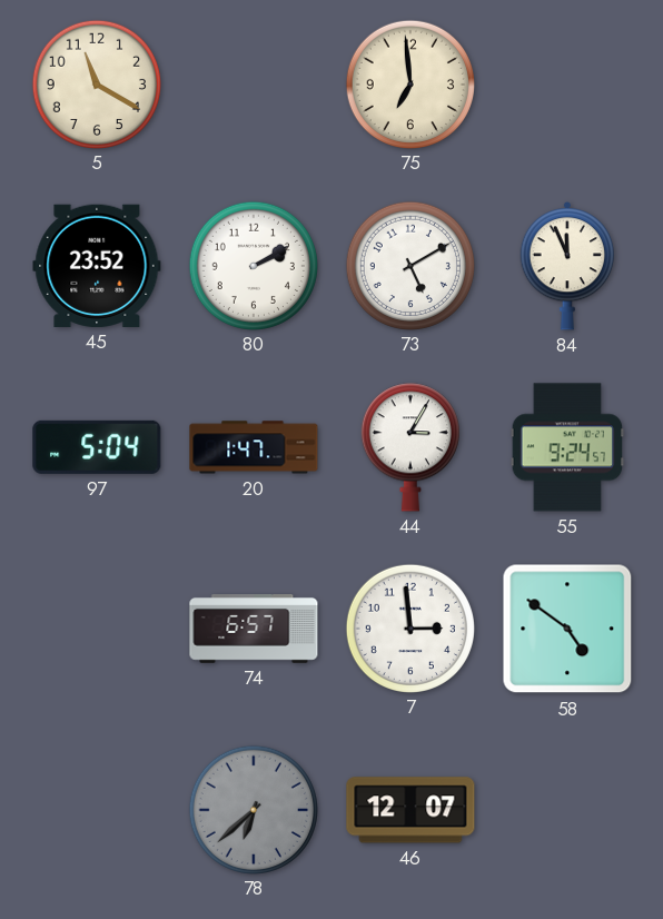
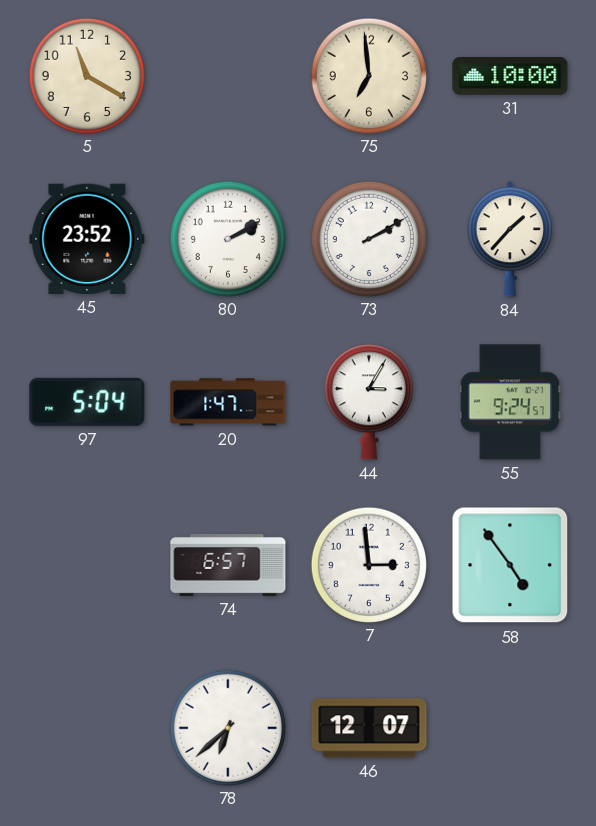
31: none -> 10:00 (510, 77)
73: 5:10 -> 2:10 (368, 238)
84: 11:56 -> 1:37 (510, 239)
58: 4:51 -> 4:54 (510, 565)
78 dial: grey -> white (227, 727)
